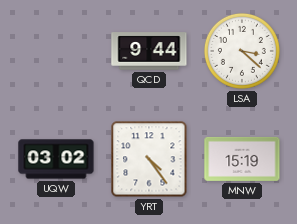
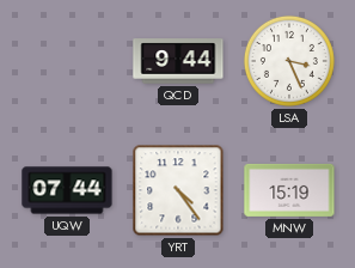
LSA: 3:22 -> 3:26 (289, 61)
UQW: 03:02 -> 07:44 (67, 190)
